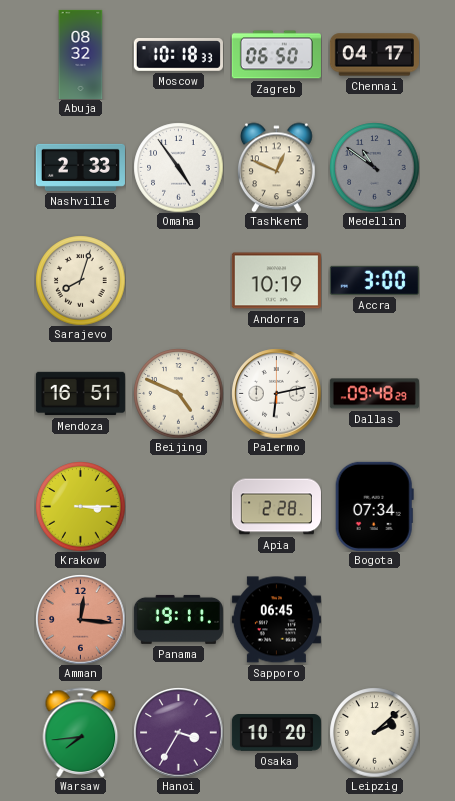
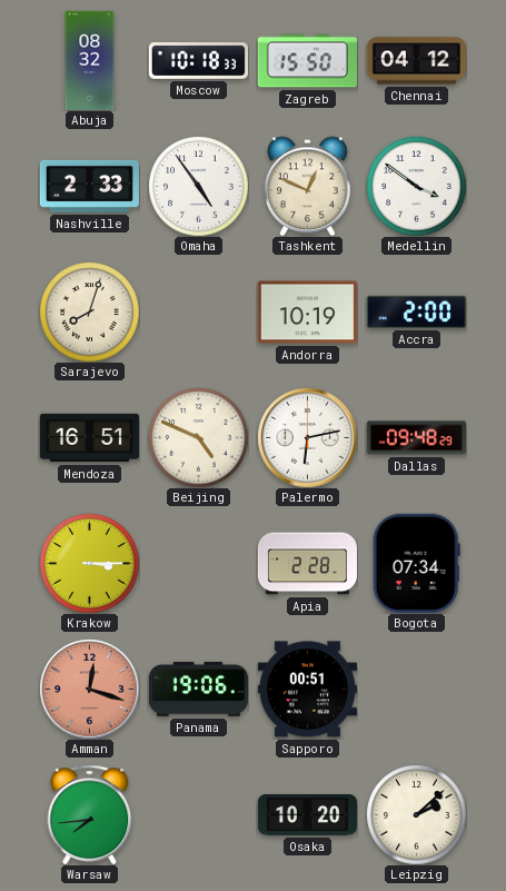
Zagreb: 06:50 -> 15:50 (307, 61)
Chennai: 04:17 -> 04:12 (416, 61)
Medellin: 10:51 -> 3:51 (416, 186)
Medellin dial: grey -> white (416, 186)
Accra: 3:00 -> 2:00 (416, 311)
Amman: 12:16 -> 12:18 (89, 689)
Panama: 19:11 -> 19:06 (198, 689)
Sapporo: 06:45 -> 00:51 (307, 690)
Hanoi: 3:35 -> none (178, 732)
